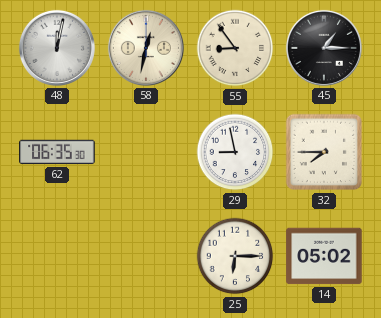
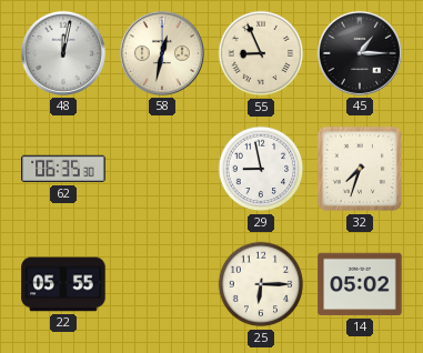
55: 8:54 -> 8:56 (261, 53)
32: 7:45 -> 7:33 (360, 169)
22: none -> 05:55 (63, 284)
